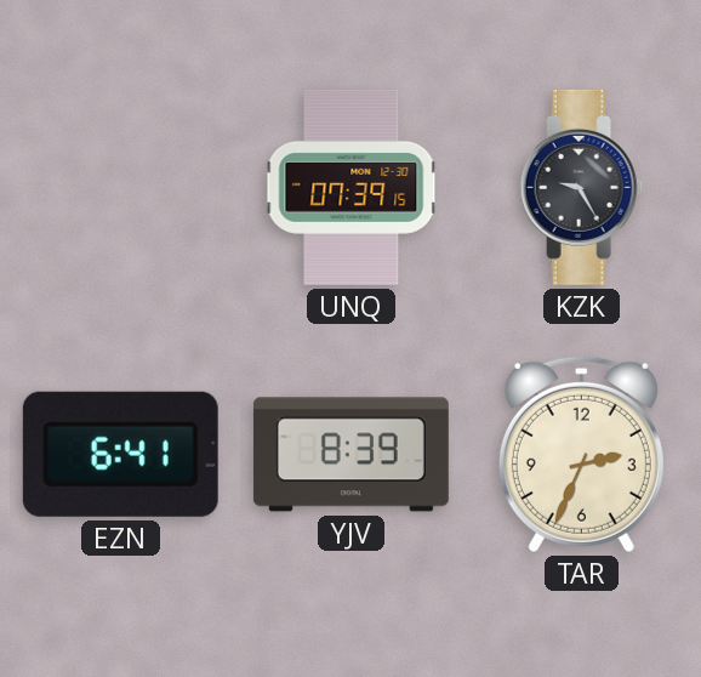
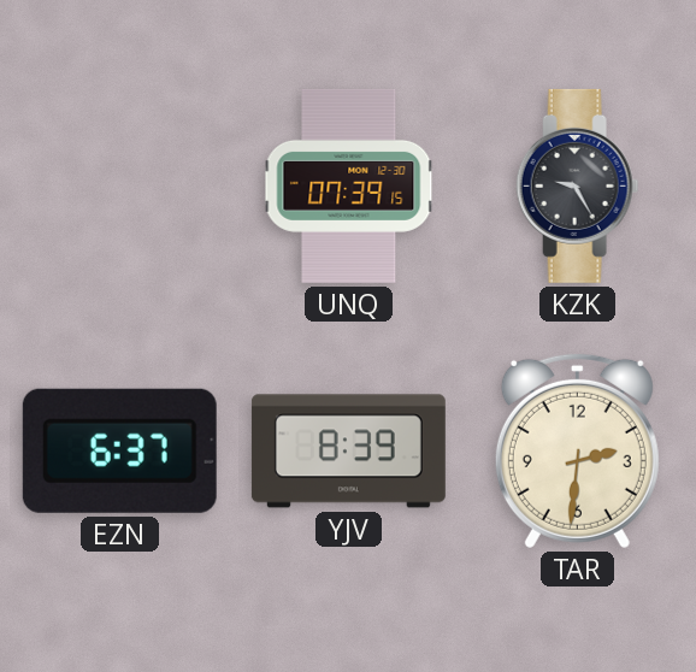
EZN: 6:41 -> 6:37 (119, 450)
TAR: 2:34 -> 2:31 (577, 450)
